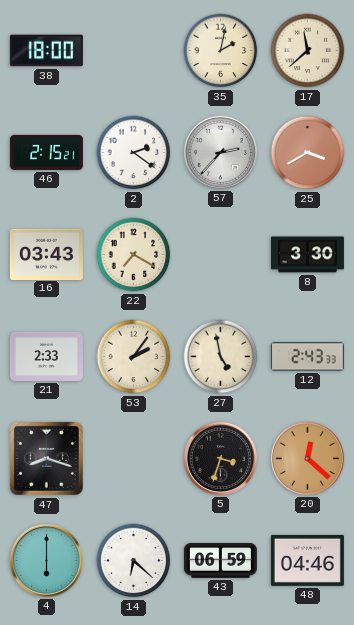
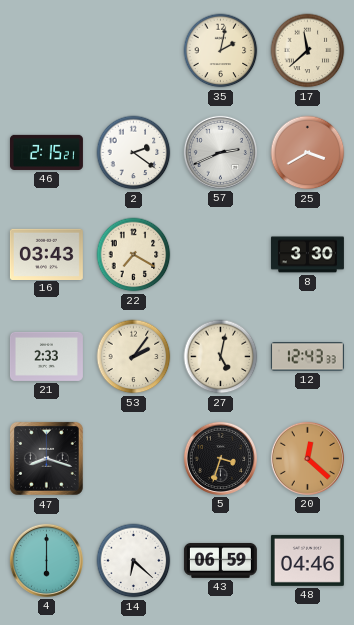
38: 18:00 -> none (46, 51)
57: 2:37 -> 2:41 (220, 152)
27: 4:58 -> 5:02 (221, 357)
12: 2:43 -> 12:43 (307, 357)
